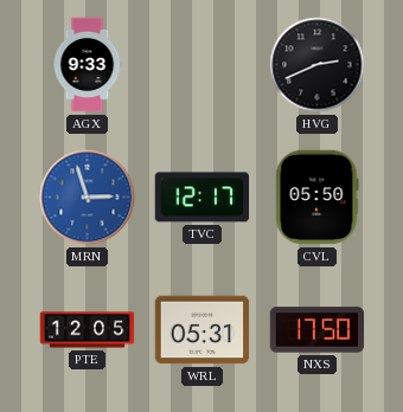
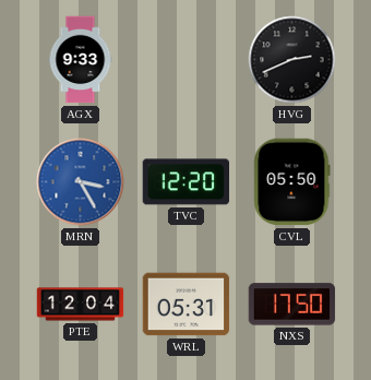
MRN: 2:57 -> 3:25 (81, 182)
TVC: 12:17 -> 12:20 (185, 182)
PTE: 12:05 -> 12:04 (81, 305)
